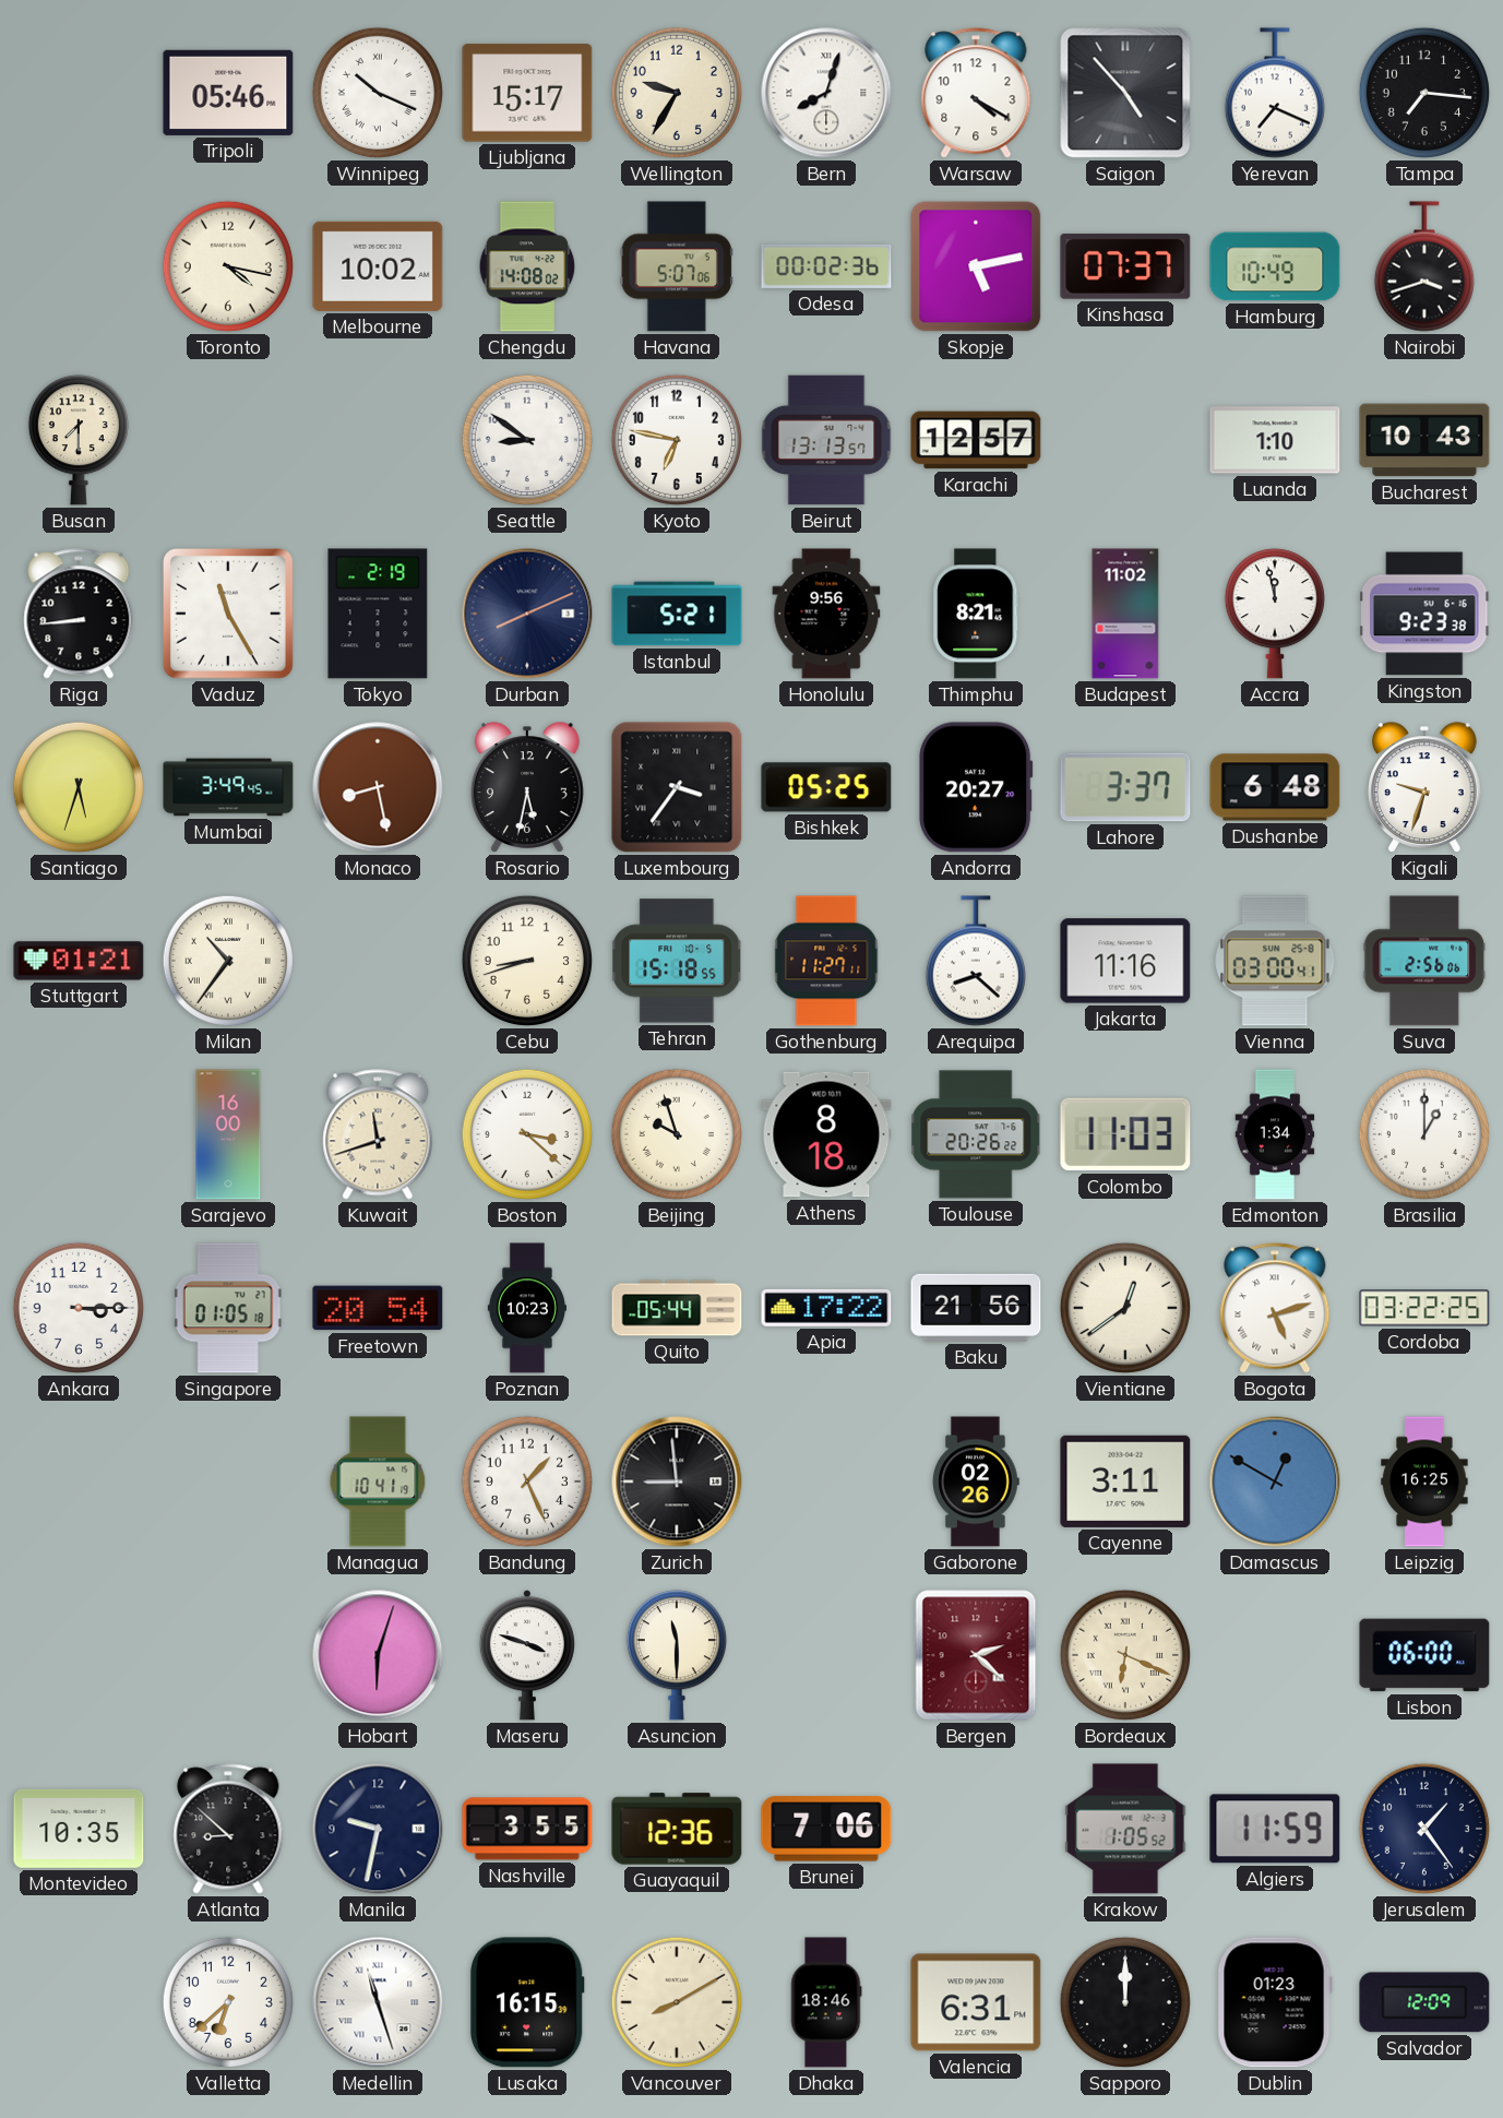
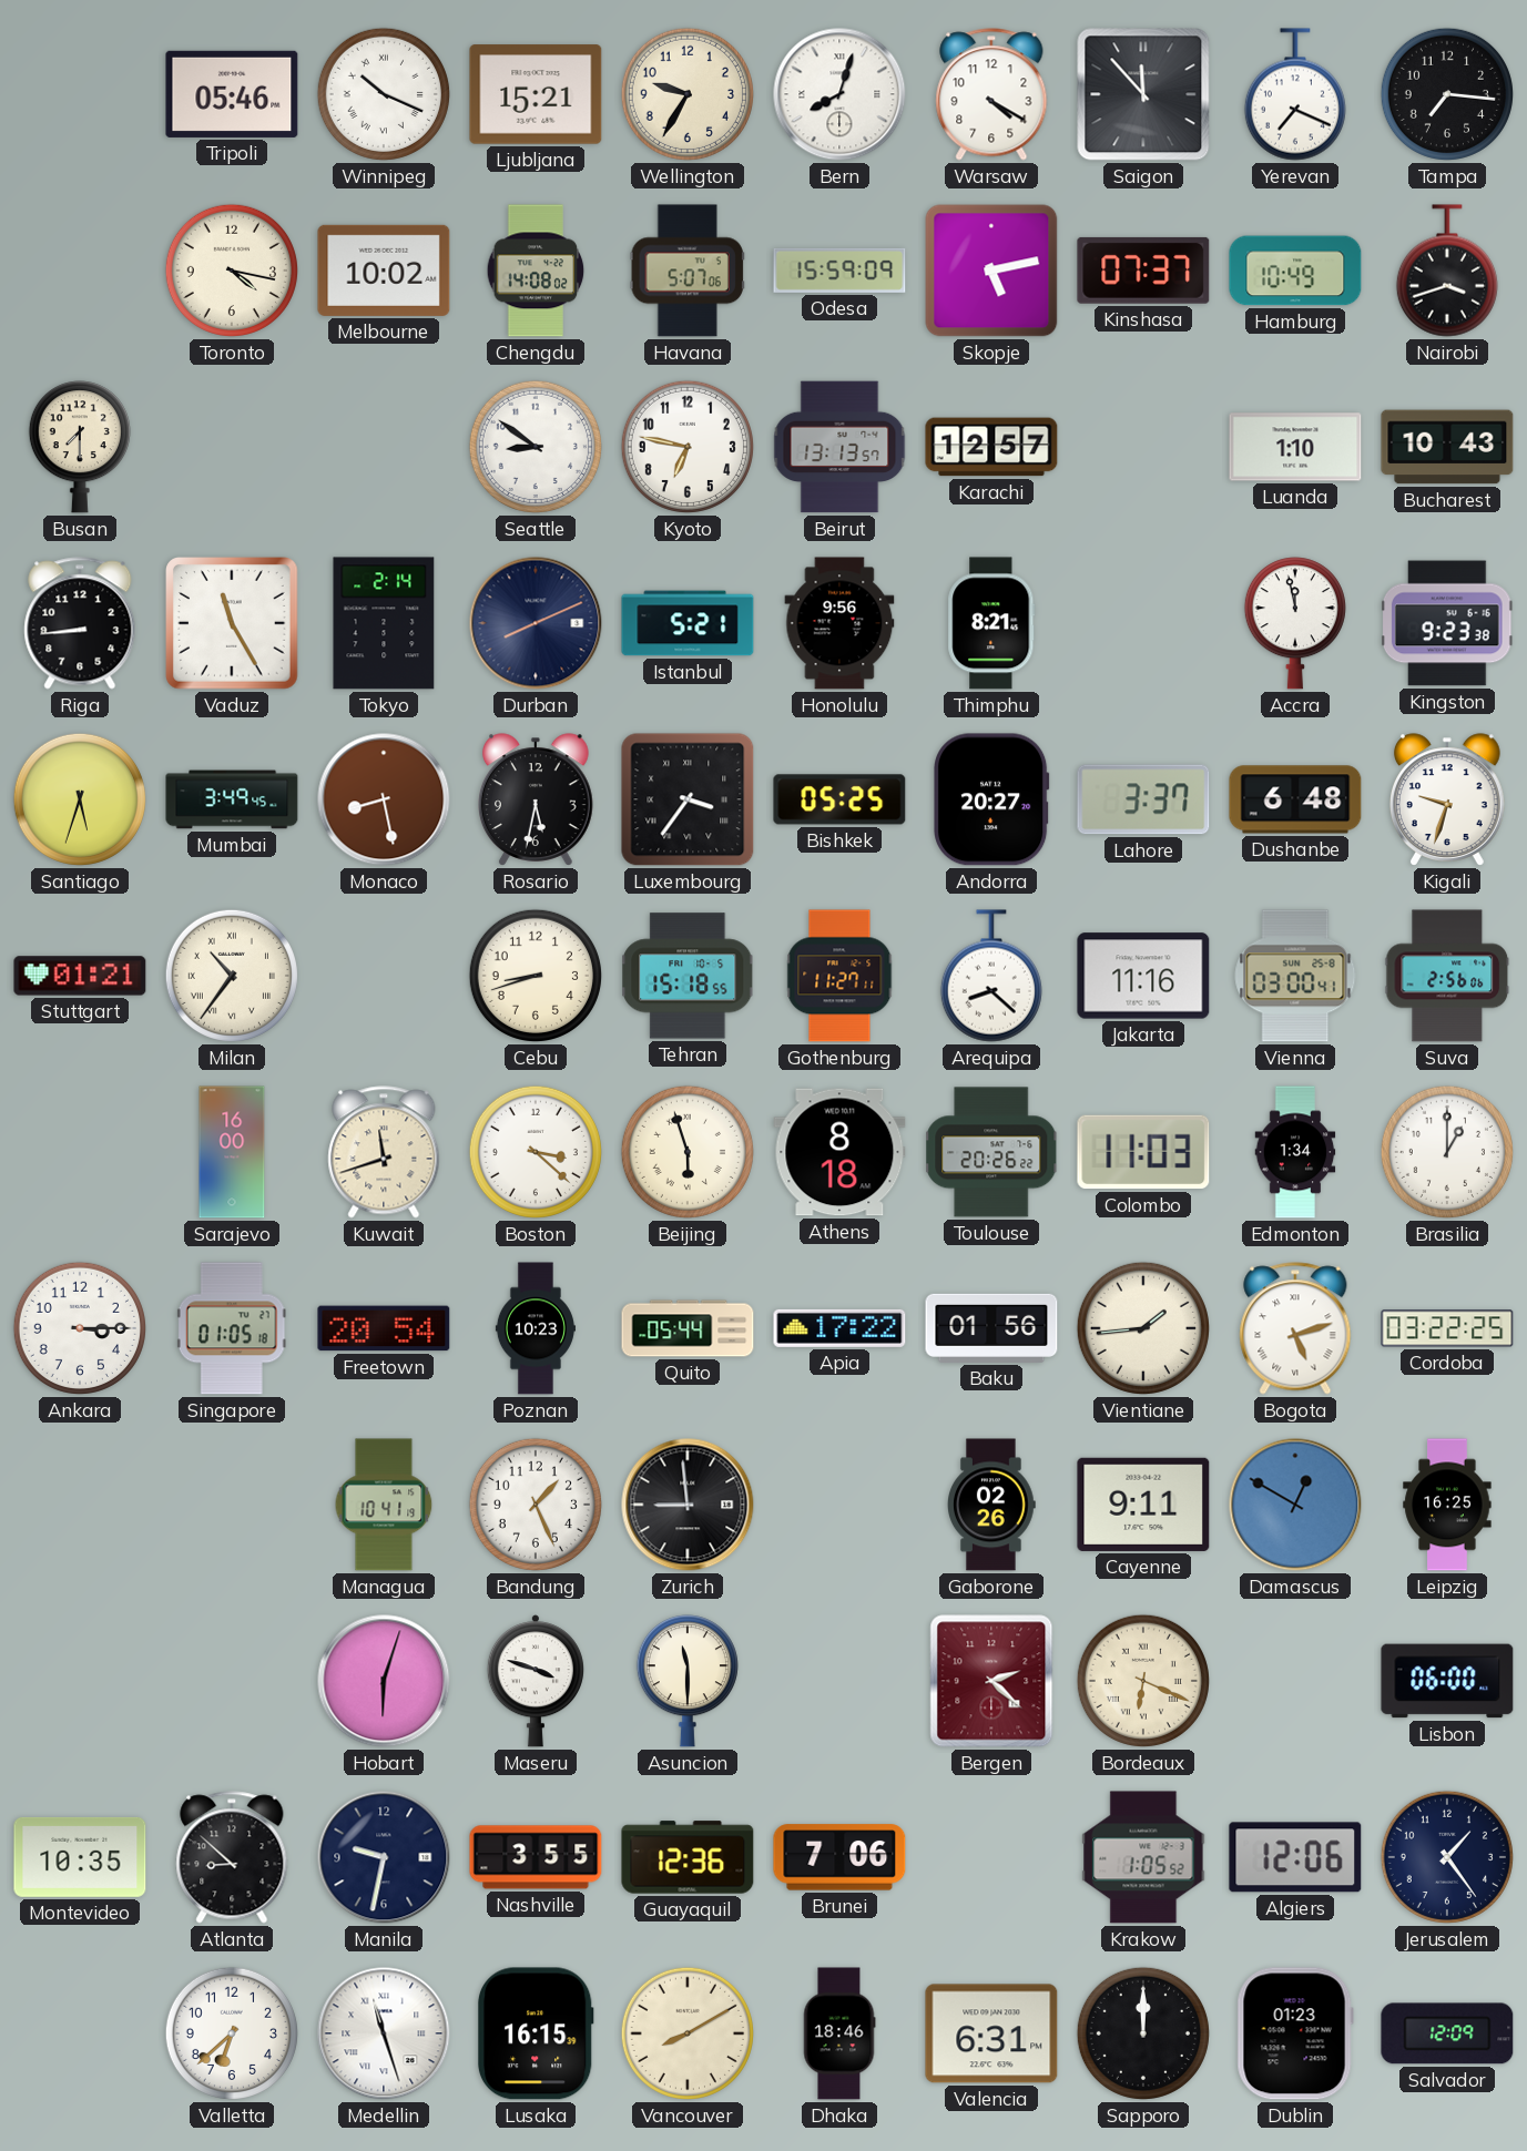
Ljubljana: 15:17 -> 15:21 (536, 94)
Saigon: 4:53 -> 11:53 (1143, 94)
Odesa: 00:02 -> 15:59 (839, 271)
Tokyo: 2:19 -> 2:14 (384, 623)
Budapest: 11:02 -> none (1125, 614)
Beijing: 9:57 -> 5:57 (688, 1152)
Baku: 21:56 -> 01:56 (991, 1328)
Vientiane: 12:39 -> 1:44 (1143, 1328)
Cayenne: 3:11 -> 9:11 (1143, 1505)
Algiers: 11:59 -> 12:06 (1295, 1857)
